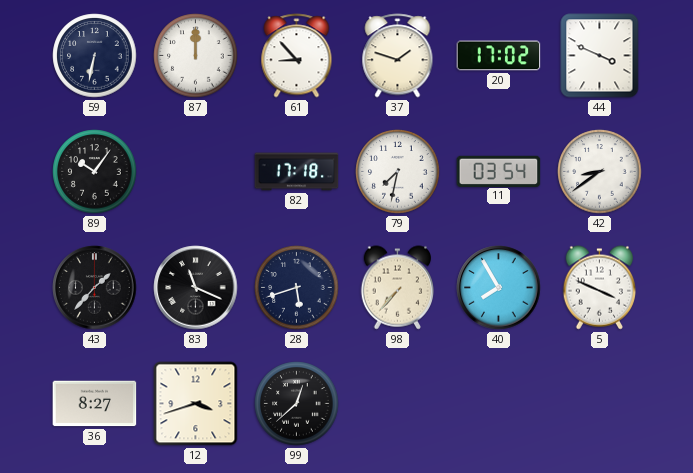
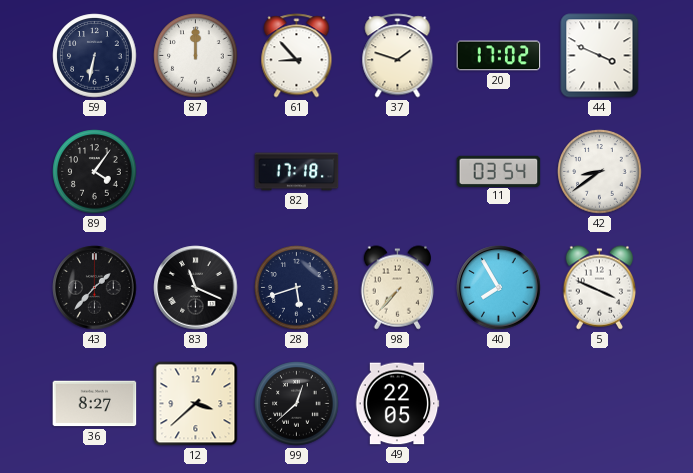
89: 10:06 -> 4:06 (95, 172)
79: 7:32 -> none (398, 172)
12: 3:42 -> 3:38 (196, 404)
49: none -> 22:05 (397, 404)
